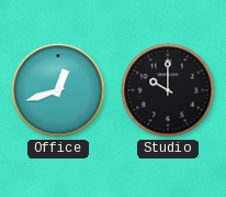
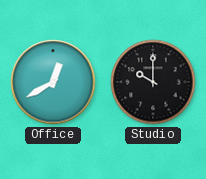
Office: 12:42 -> 12:40 (53, 82)
